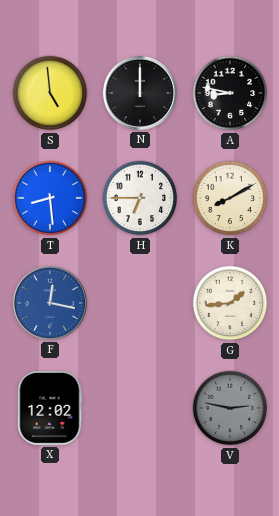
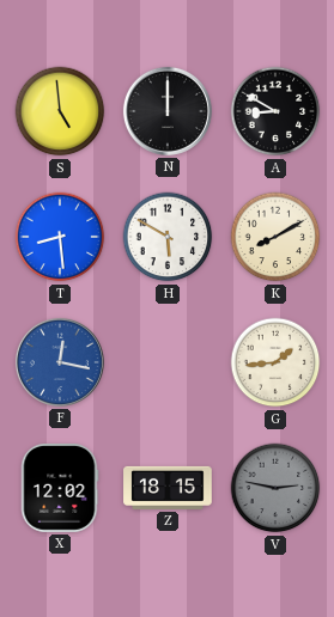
A: 8:47 -> 8:50 (275, 111)
H: 6:45 -> 5:50 (168, 237)
Z: none -> 18:15 (168, 488)
